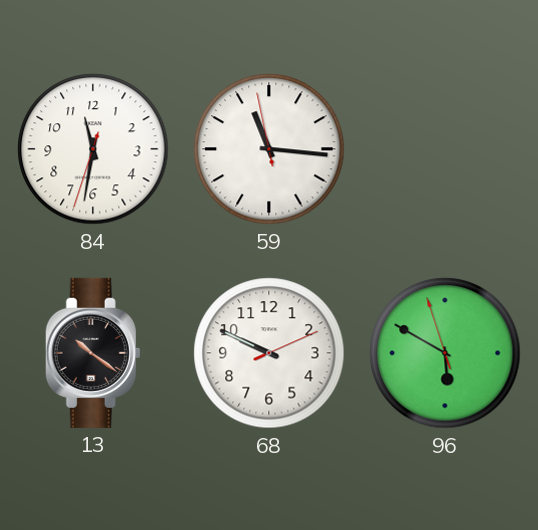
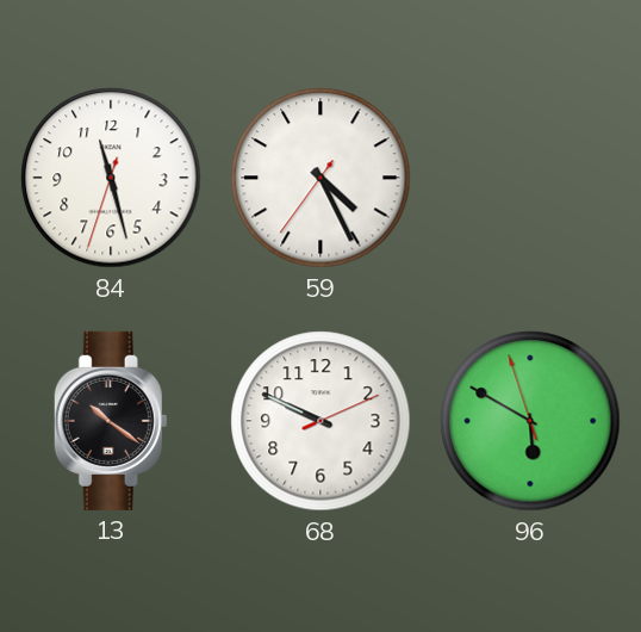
84: 11:31 -> 11:27 (111, 178)
59: 11:15 -> 4:25 (320, 178)
